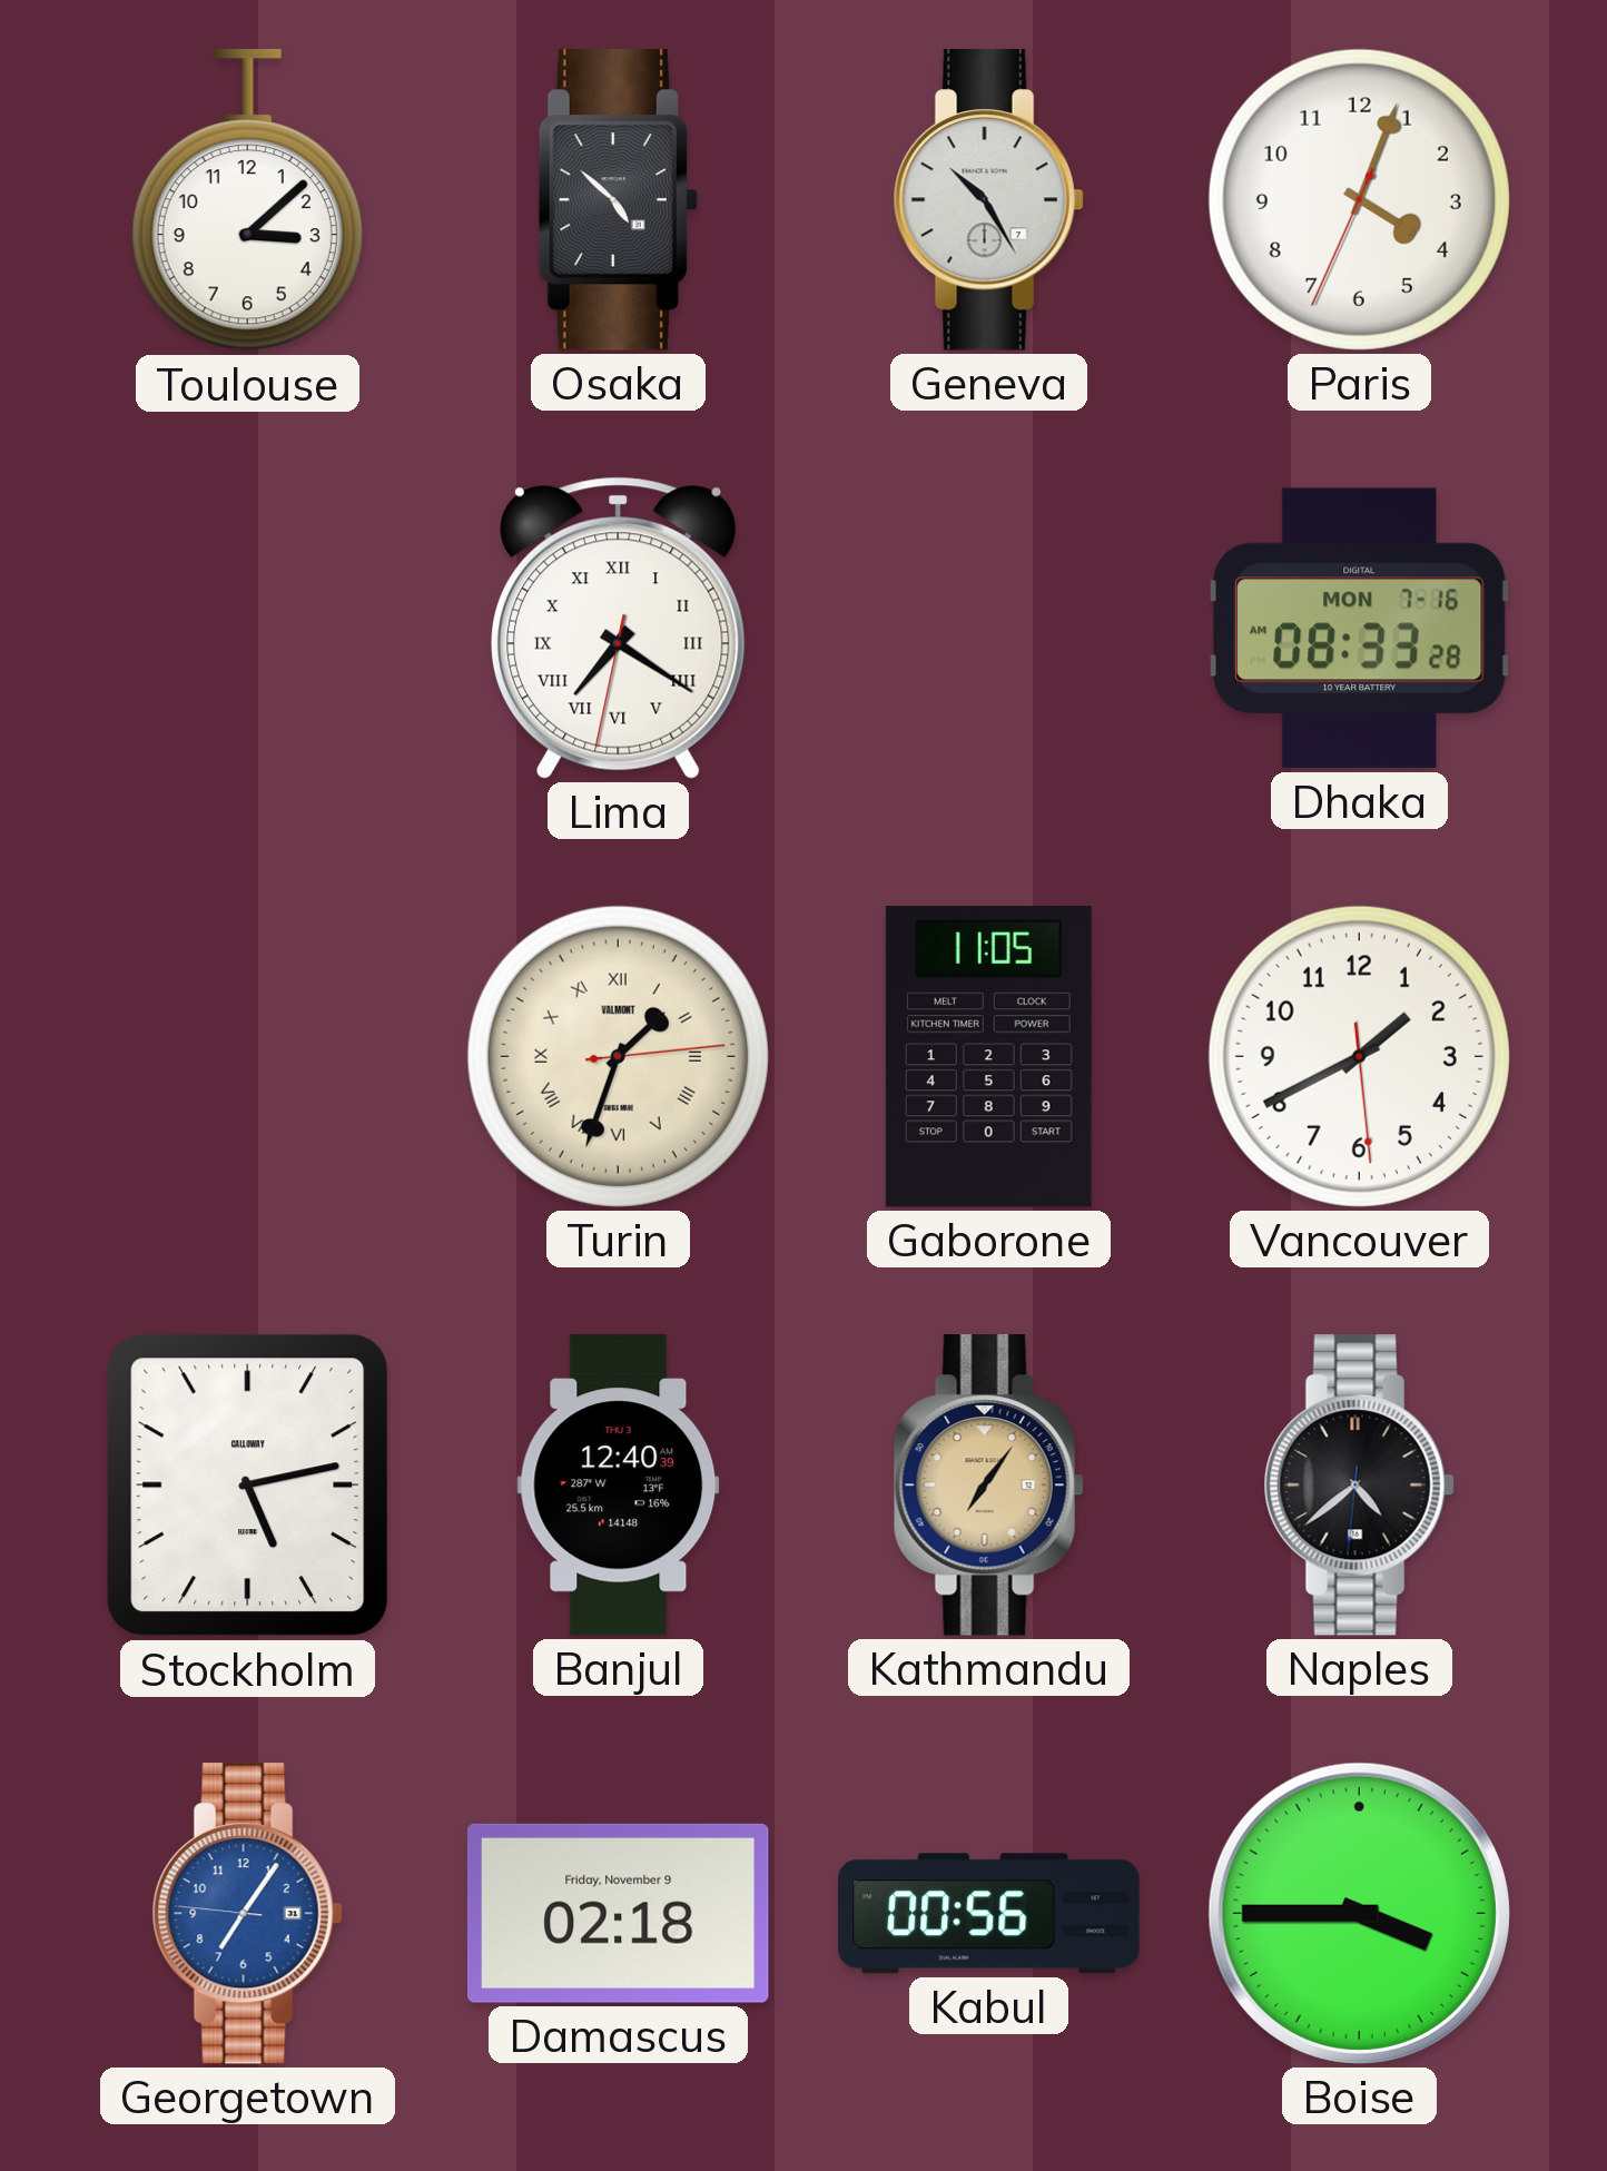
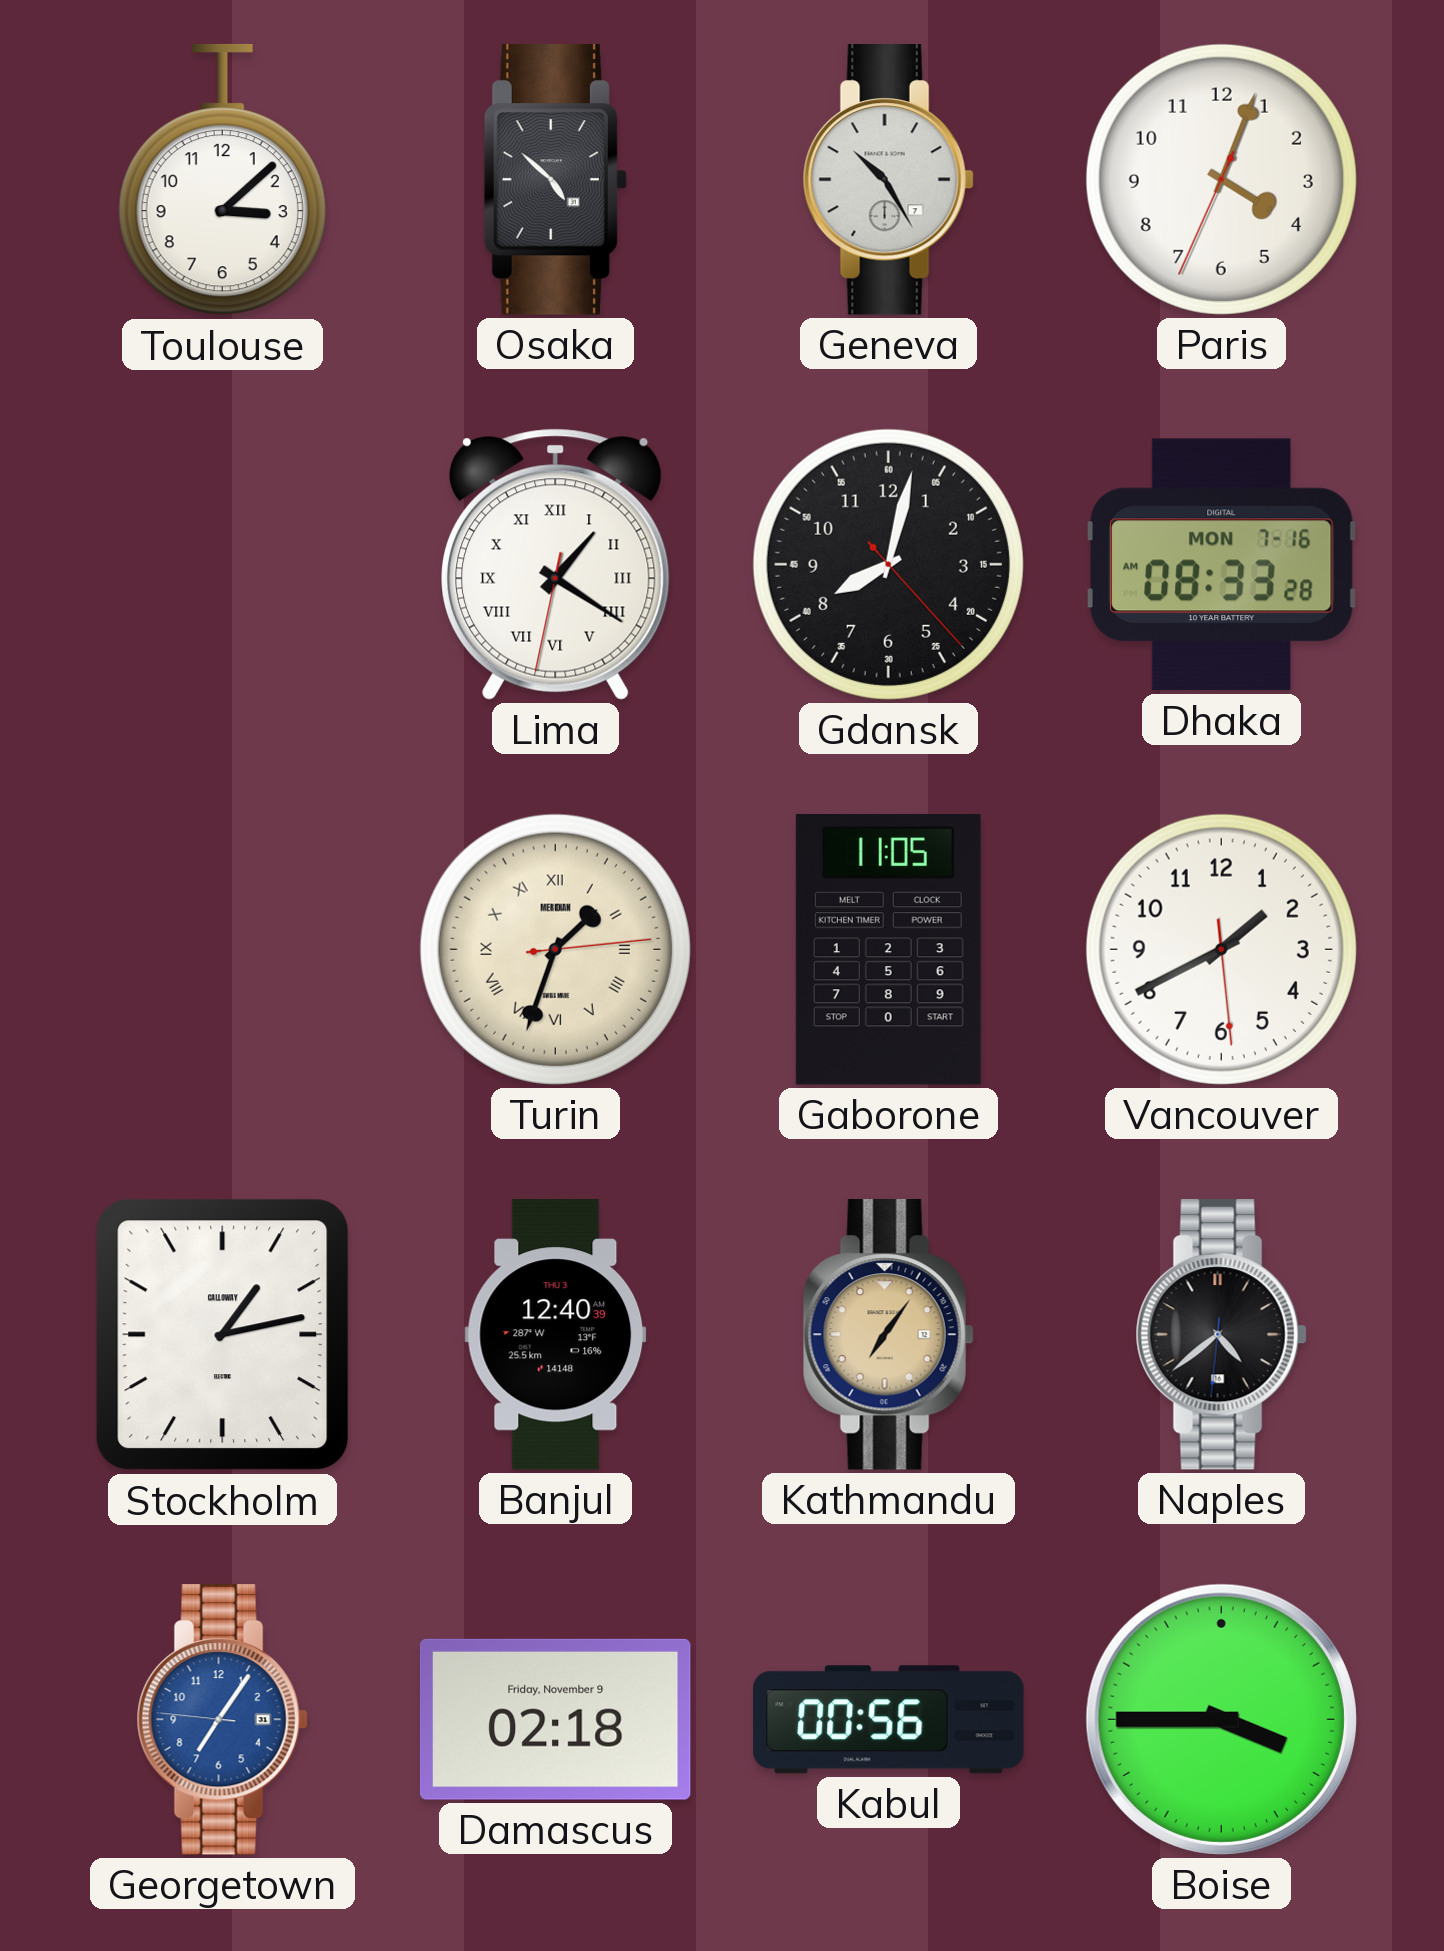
Lima: 7:20 -> 1:20 (556, 564)
Gdansk: none -> 8:02 (888, 564)
Turin brand: VALMONT -> MERIDIAN (555, 949)
Stockholm: 5:13 -> 1:13 (223, 1335)
